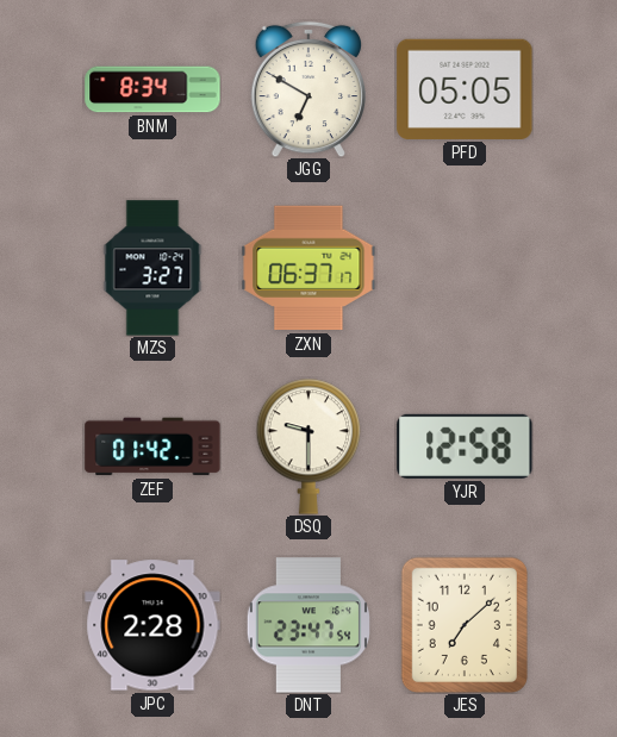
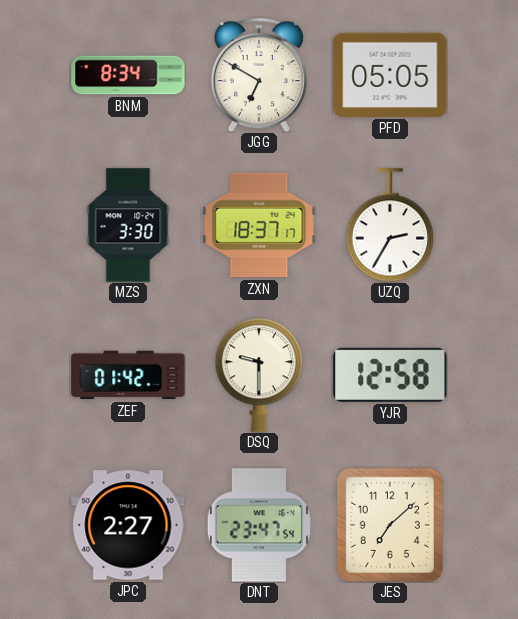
MZS: 3:27 -> 3:30 (128, 225)
ZXN: 06:37 -> 18:37 (259, 225)
UZQ: none -> 2:35 (390, 225)
JPC: 2:28 -> 2:27 (128, 525)
